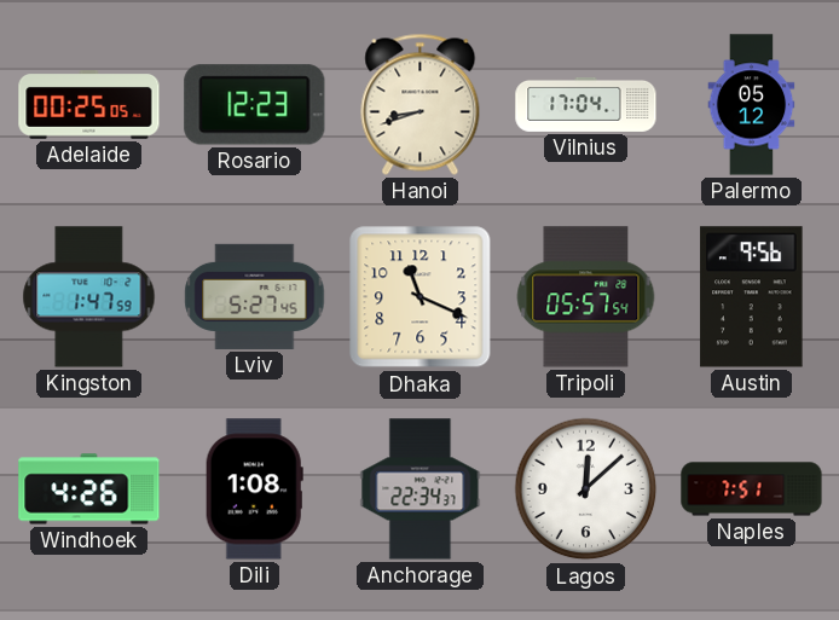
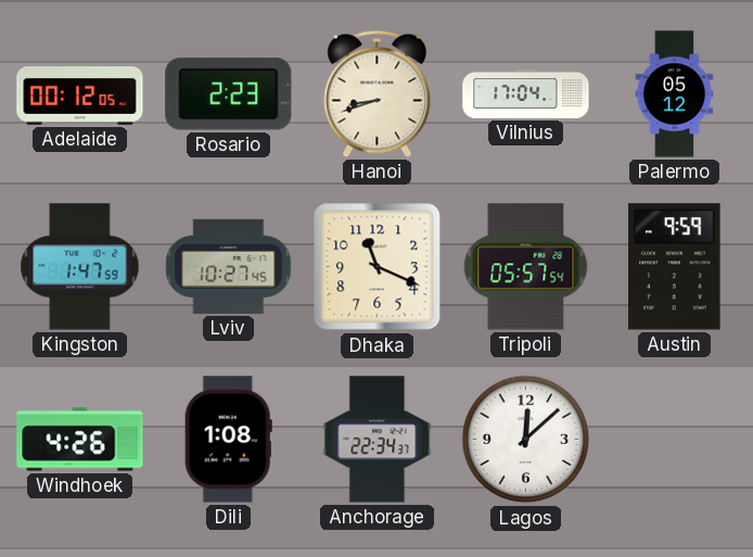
Adelaide: 00:25 -> 00:12 (80, 94)
Rosario: 12:23 -> 2:23 (229, 94)
Lviv: 5:27 -> 10:27 (229, 266)
Austin: 9:56 -> 9:59 (675, 267)
Naples: 7:51 -> none (752, 489)
